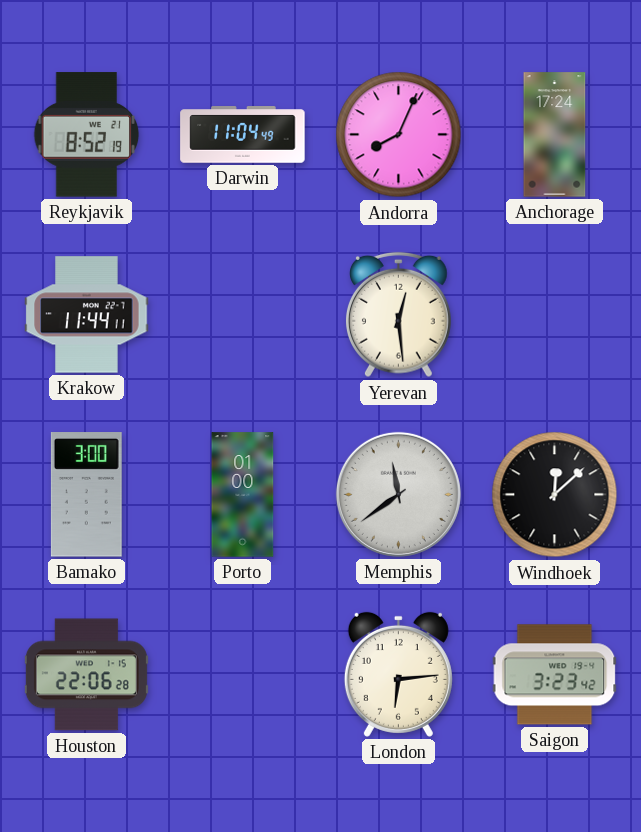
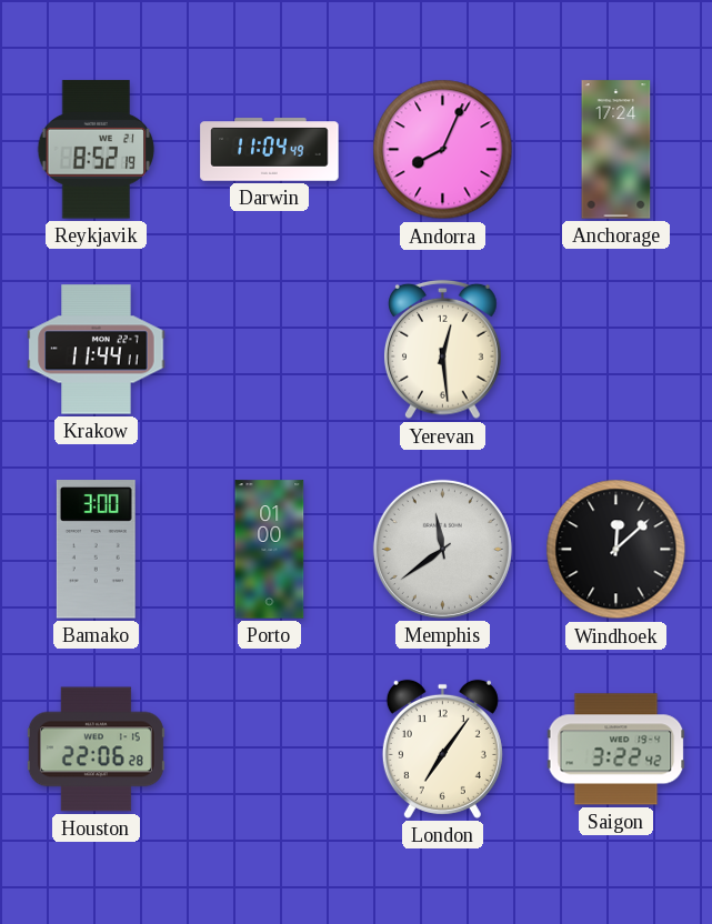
London: 6:14 -> 7:06 (442, 749)
Saigon: 3:23 -> 3:22 (616, 750)
